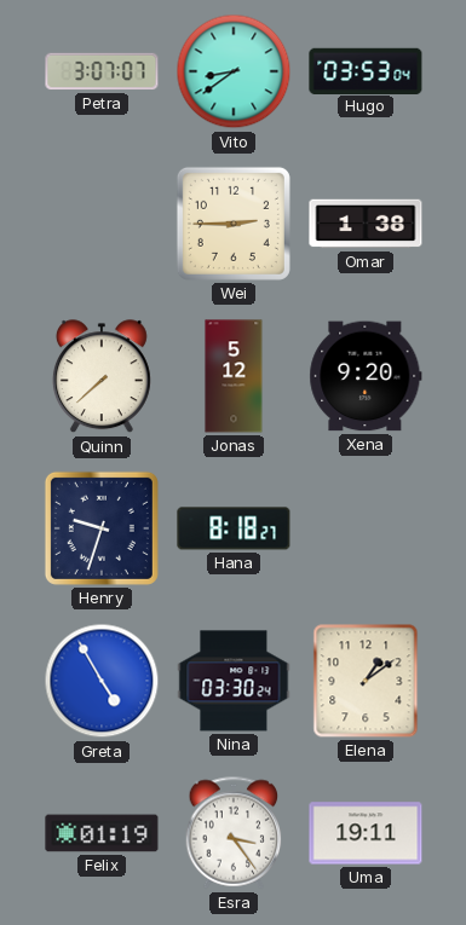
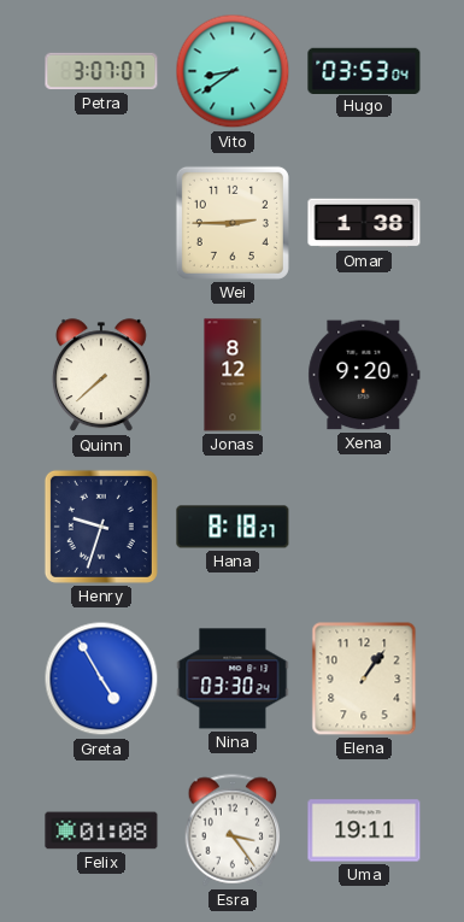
Jonas: 5:12 -> 8:12 (233, 375)
Elena: 1:09 -> 1:06 (364, 679)
Felix: 01:19 -> 01:08 (101, 830)
